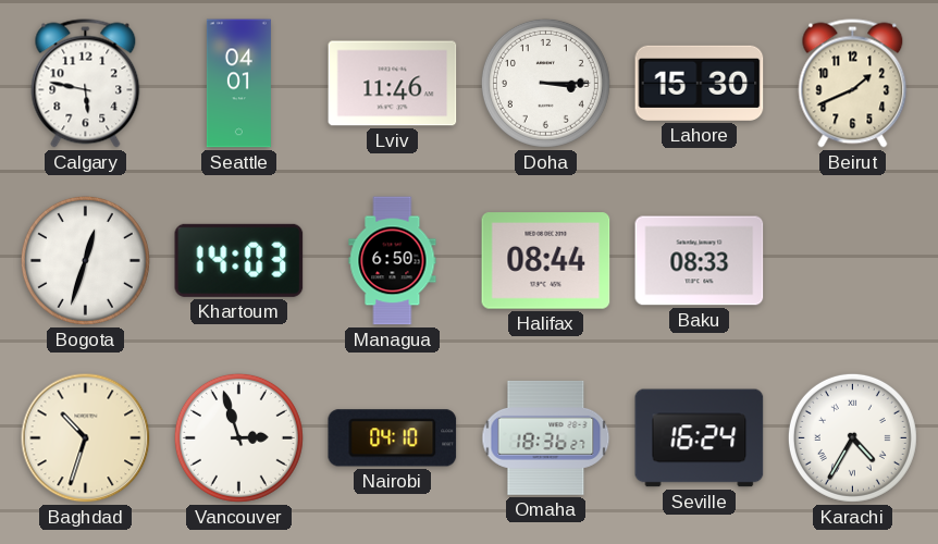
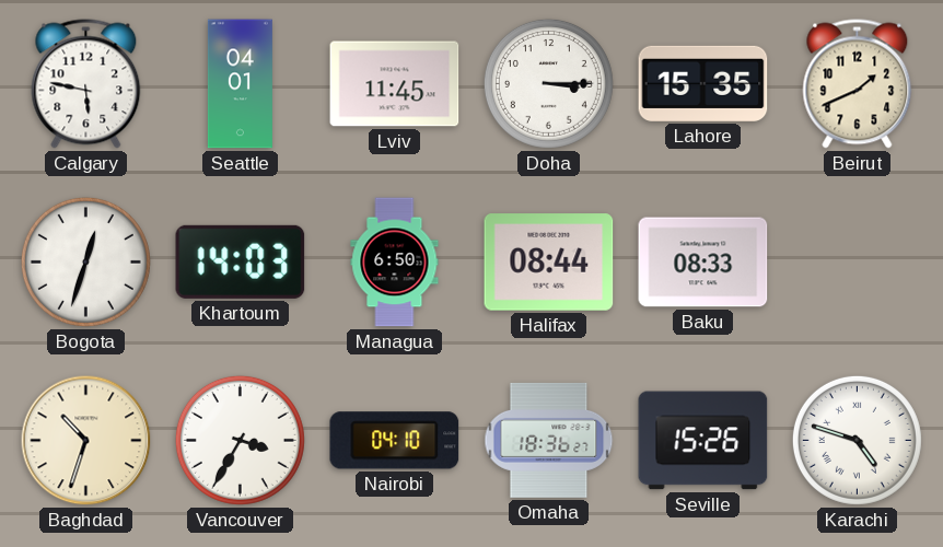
Lviv: 11:46 -> 11:45 (395, 84)
Lahore: 15:30 -> 15:35 (703, 83)
Vancouver: 2:57 -> 3:35 (240, 440)
Seville: 16:24 -> 15:26 (703, 441)
Karachi: 4:35 -> 4:48 (857, 440)
